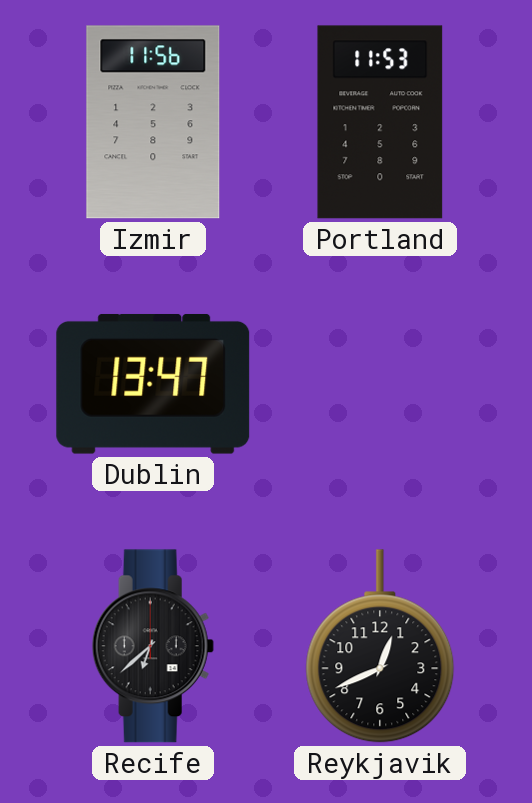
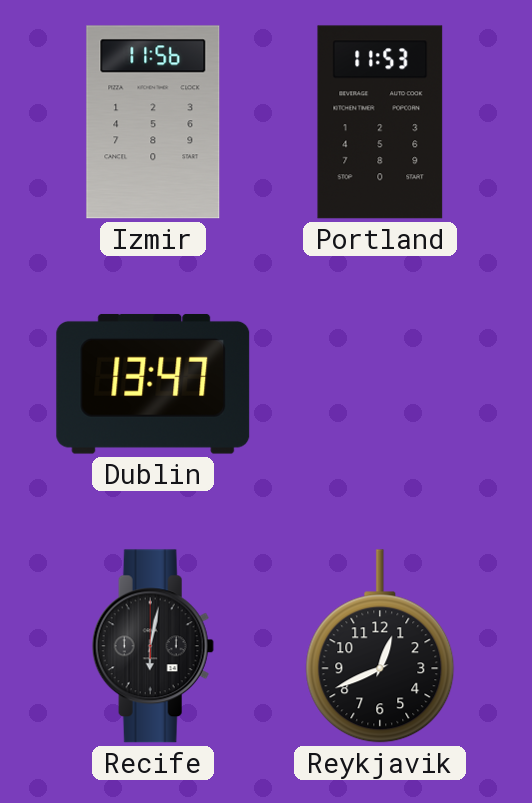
Recife: 6:38 -> 6:02 (153, 646)
